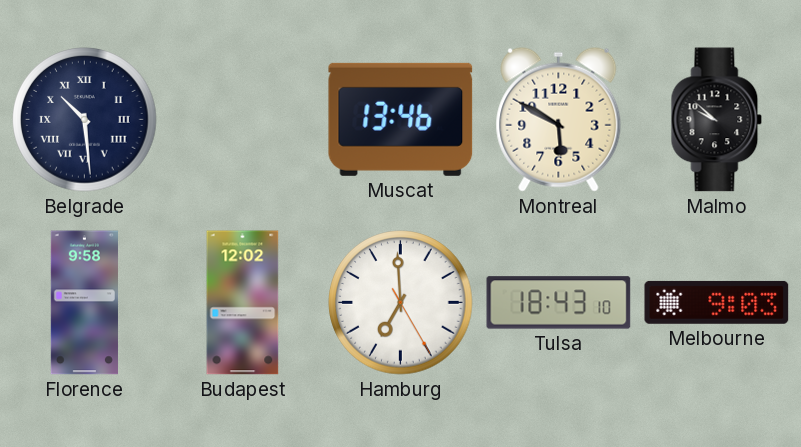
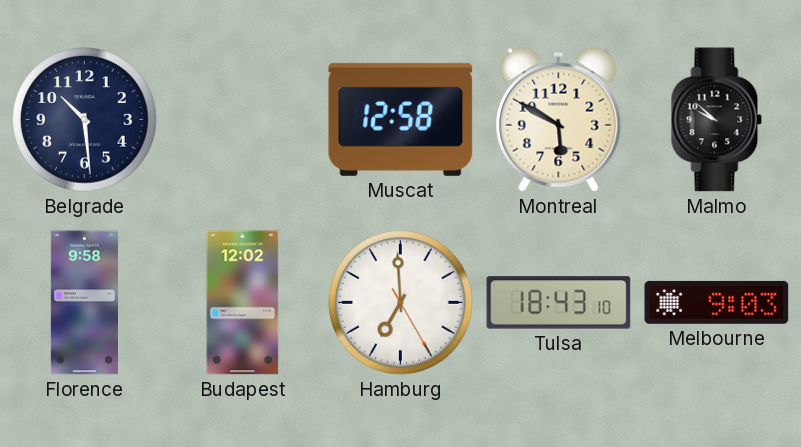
Belgrade numerals: Roman -> Arabic (85, 120)
Muscat: 13:46 -> 12:58 (401, 119)
